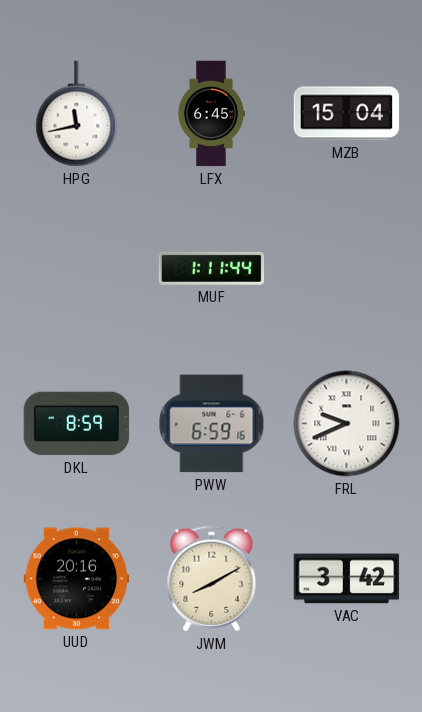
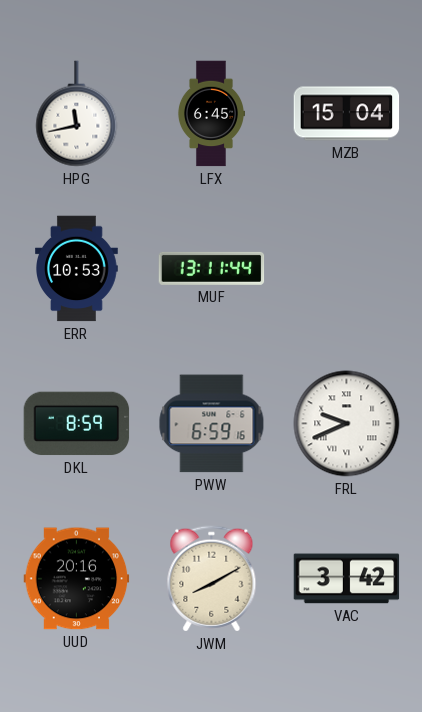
ERR: none -> 10:53 (77, 269)
MUF: 1:11 -> 13:11 (212, 268)
